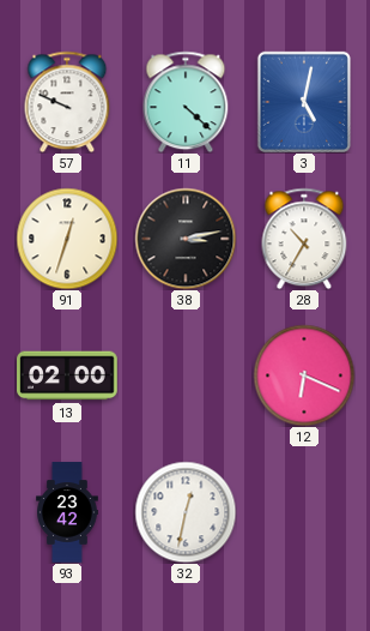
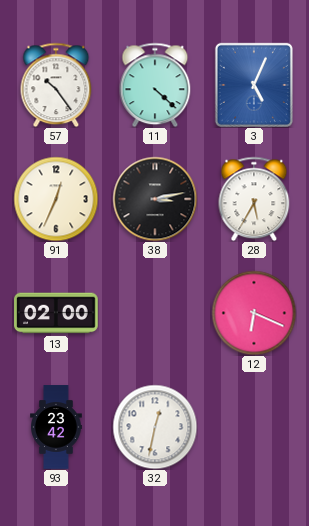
57: 9:49 -> 10:24 (56, 85)
3: 5:02 -> 5:04 (254, 85)
91: 12:33 -> 12:34 (56, 199)
28: 10:35 -> 5:35 (254, 199)
